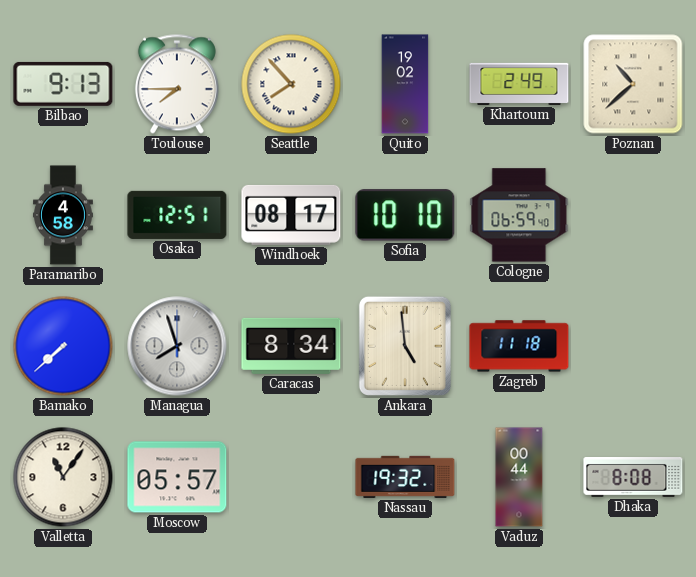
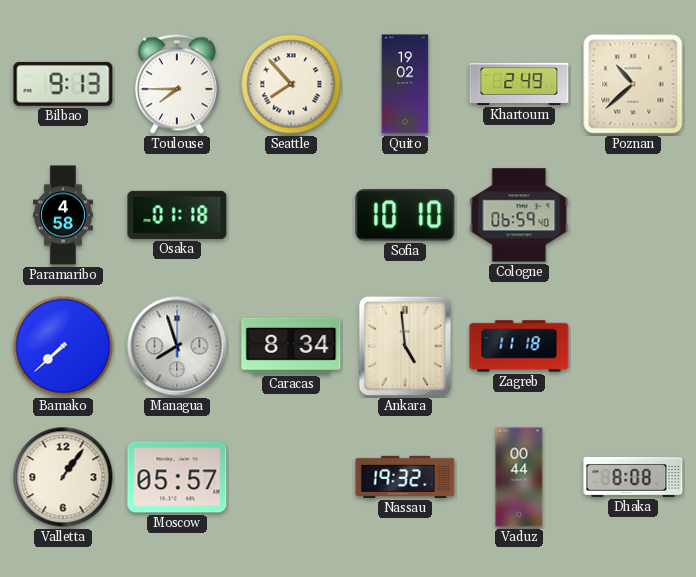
Osaka: 12:51 -> 01:18 (177, 215)
Windhoek: 08:17 -> none (291, 215)
Valletta: 11:06 -> 1:06 (63, 477)
